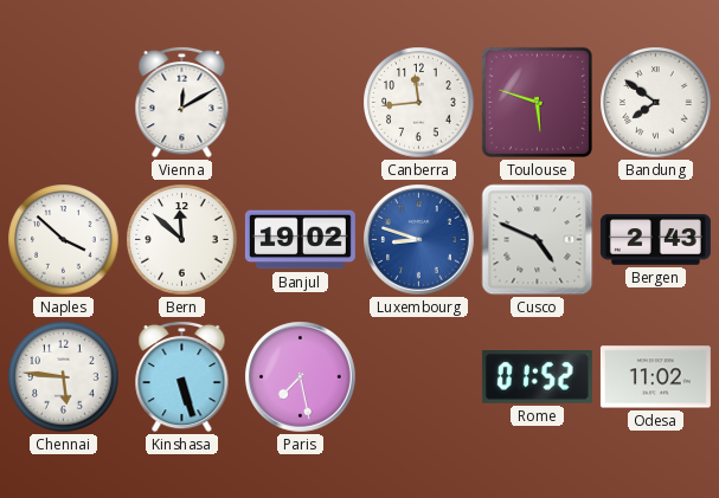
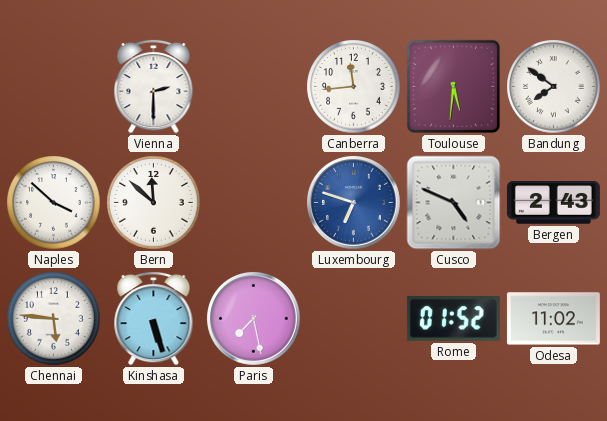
Vienna: 12:10 -> 2:30 (154, 86)
Toulouse: 5:48 -> 5:31 (453, 86)
Banjul: 19:02 -> none (300, 240)
Luxembourg: 8:48 -> 6:48 (354, 203)
